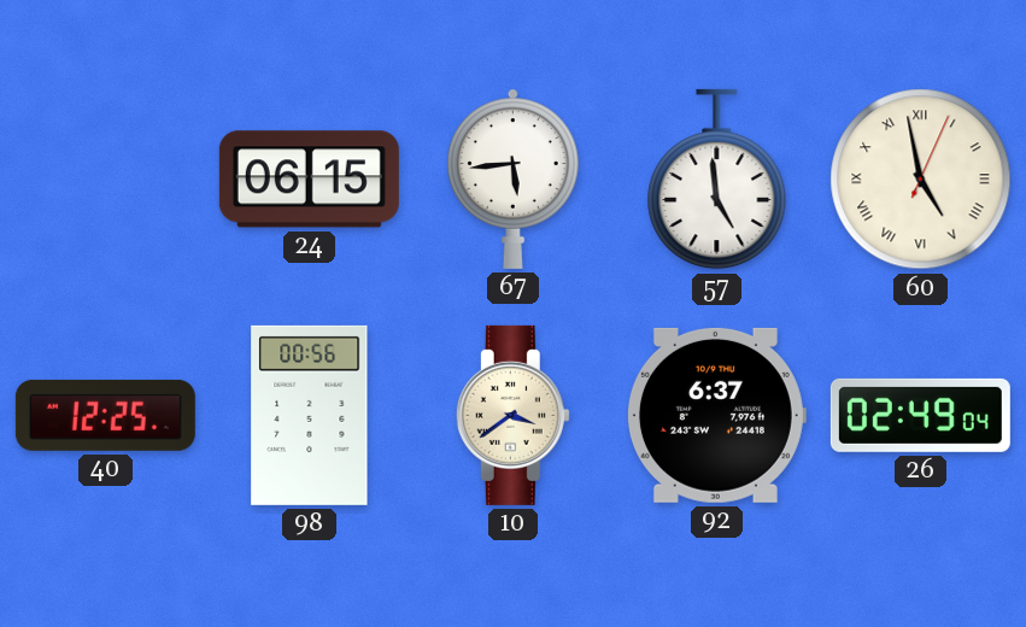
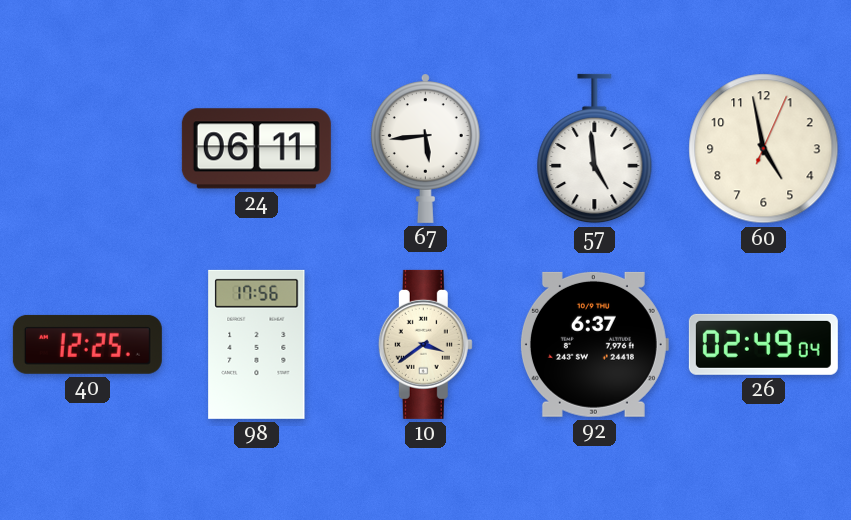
24: 06:15 -> 06:11 (256, 149)
60 numerals: Roman -> Arabic (764, 149)
98: 00:56 -> 17:56 (257, 344)
